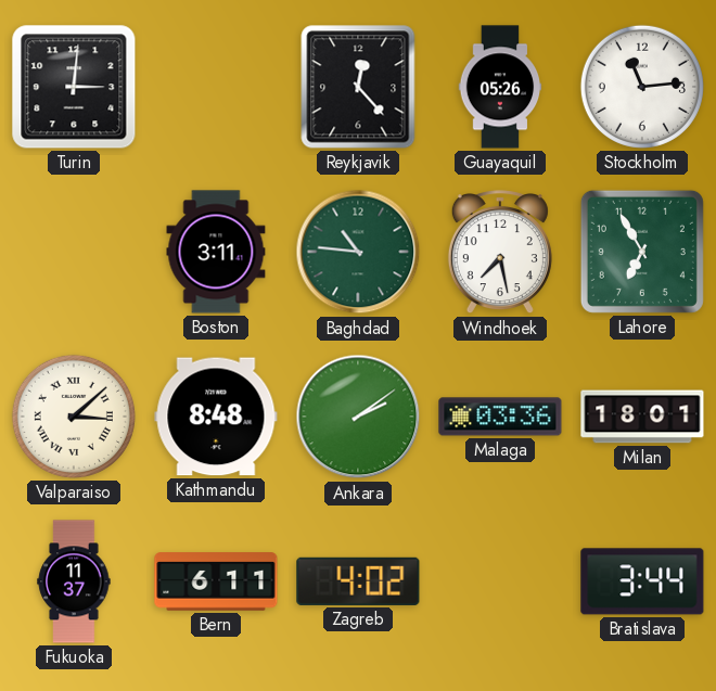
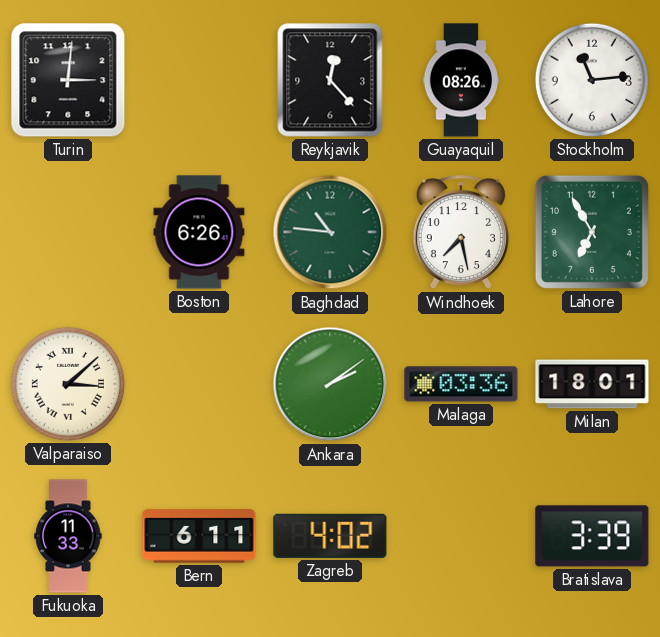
Guayaquil: 05:26 -> 08:26 (461, 80)
Boston: 3:11 -> 6:26 (199, 232)
Kathmandu: 8:48 -> none (216, 417)
Fukuoka: 11:37 -> 11:33 (68, 536)
Bratislava: 3:44 -> 3:39 (592, 536)
